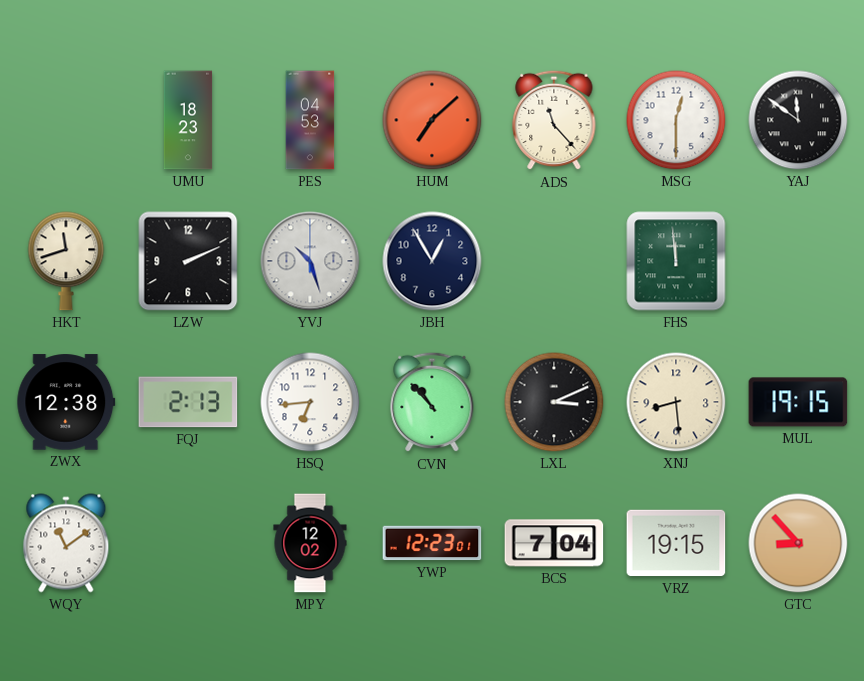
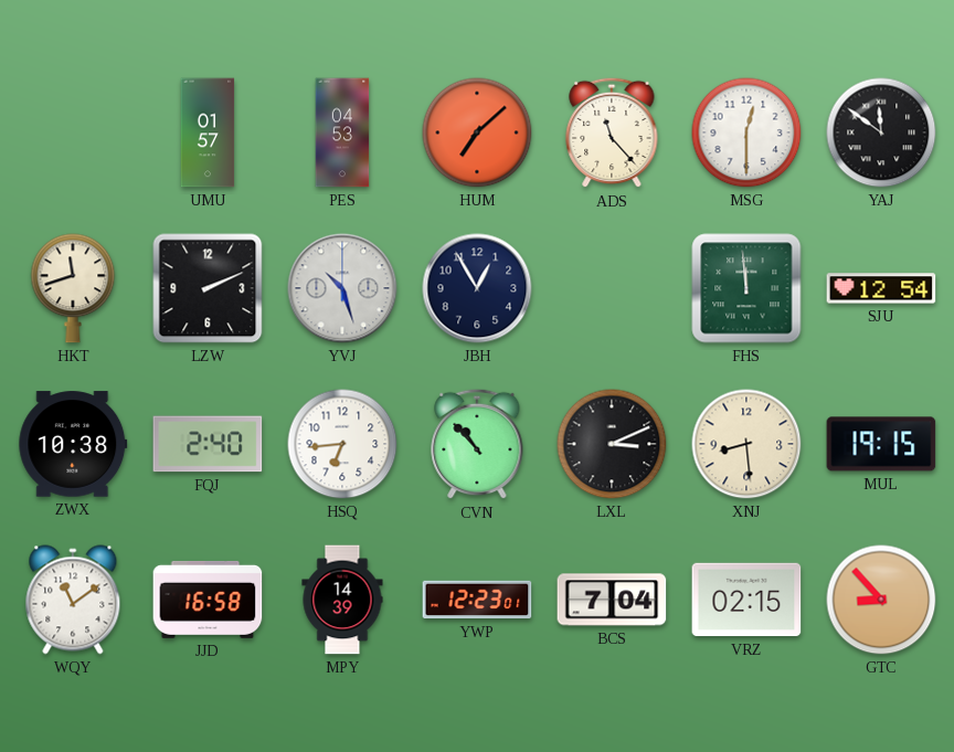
UMU: 18:23 -> 01:57 (208, 133)
SJU: none -> 12:54 (881, 288)
ZWX: 12:38 -> 10:38 (73, 444)
FQJ: 2:13 -> 2:40 (208, 444)
JJD: none -> 16:58 (208, 600)
MPY: 12:02 -> 14:39 (342, 600)
VRZ: 19:15 -> 02:15 (746, 600)
